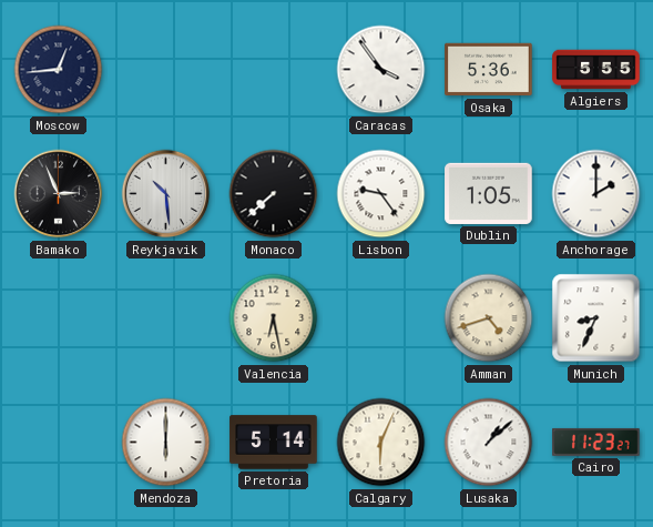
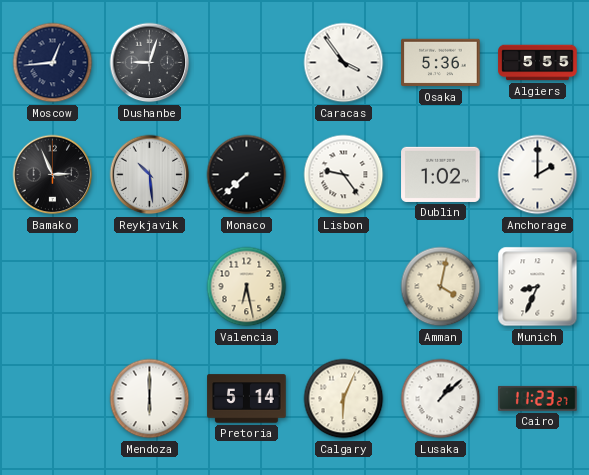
Dushanbe: none -> 9:03 (150, 63)
Dublin: 1:05 -> 1:02 (441, 174)
Amman: 4:42 -> 4:02 (441, 287)
